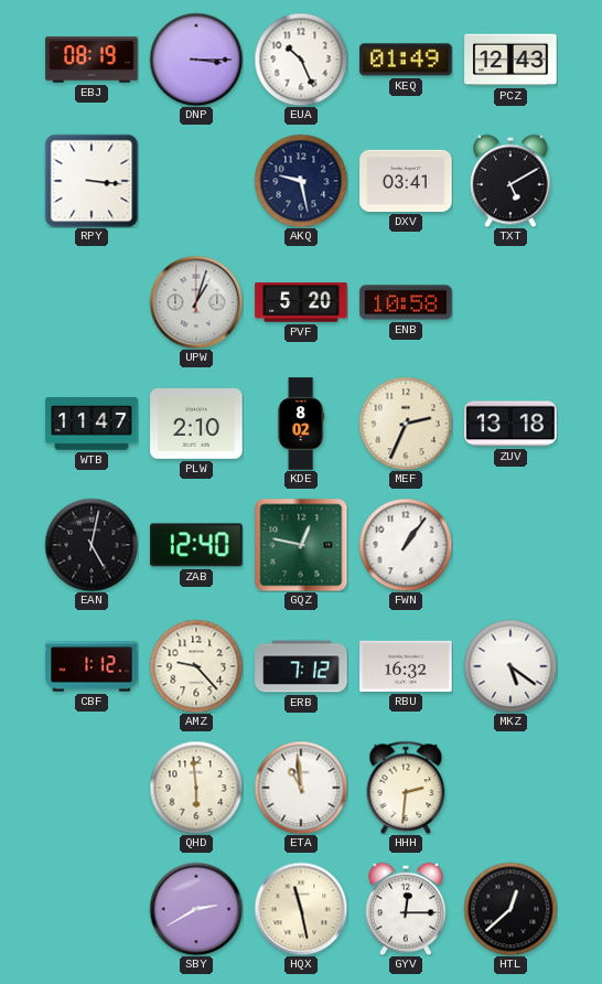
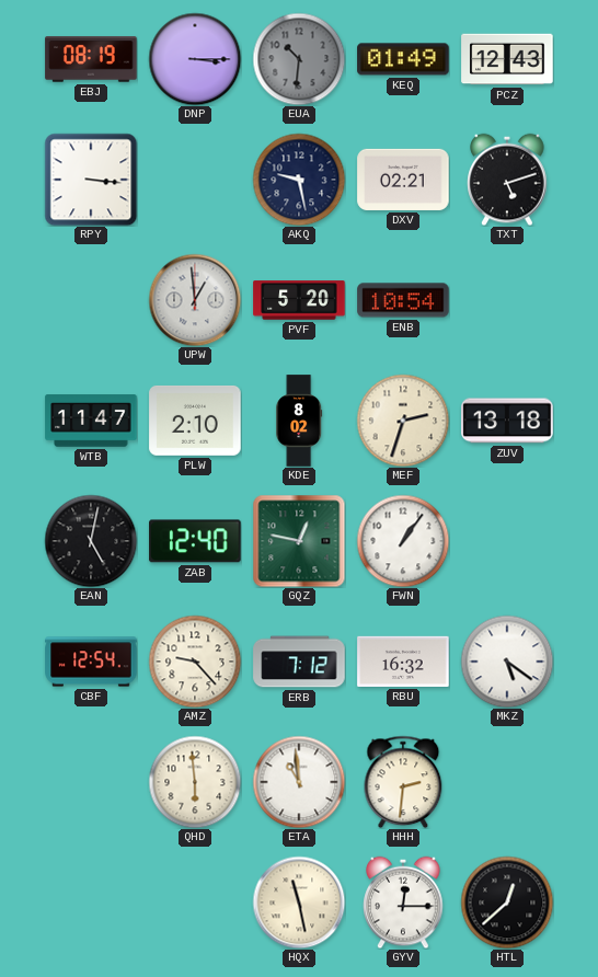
EUA: 10:26 -> 10:31 (299, 59)
EUA dial: white -> grey (299, 59)
DXV: 03:41 -> 02:21 (403, 180)
TXT: 5:10 -> 5:12 (507, 180)
UPW: 1:03 -> 12:59 (195, 300)
ENB: 10:58 -> 10:54 (403, 300)
MEF: 2:34 -> 2:33 (403, 421)
CBF: 1:12 -> 12:54 (91, 662)
SBY: 2:40 -> none (196, 909)
